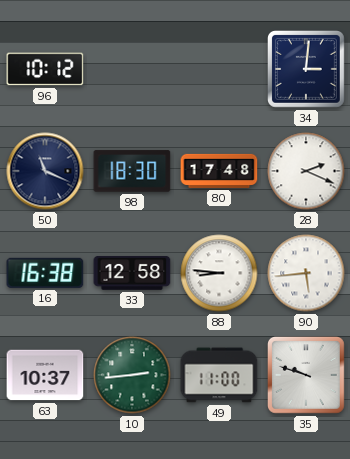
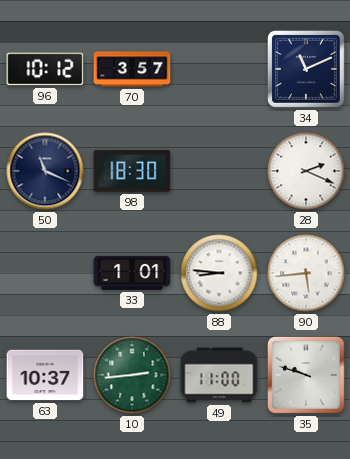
70: none -> 3:57 (132, 69)
34: 3:01 -> 11:11 (307, 70)
80: 17:48 -> none (219, 171)
16: 16:38 -> none (45, 273)
33: 12:58 -> 1:01 (132, 274)
